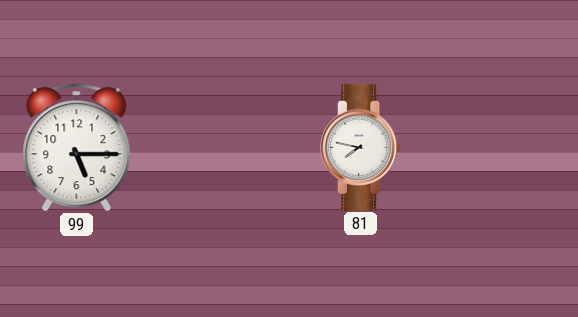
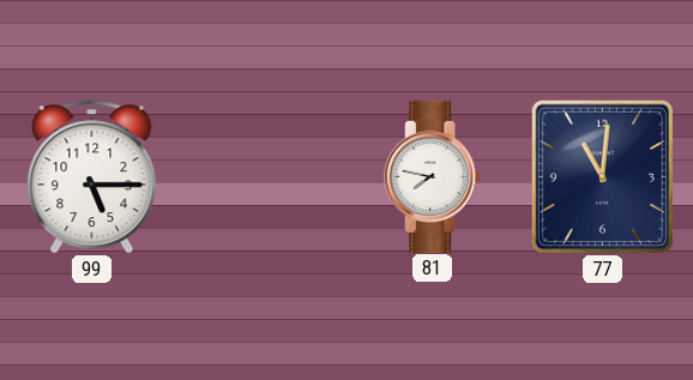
77: none -> 11:01 (602, 176)
